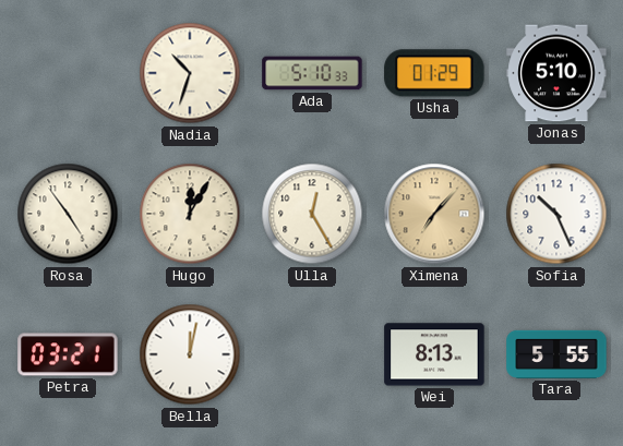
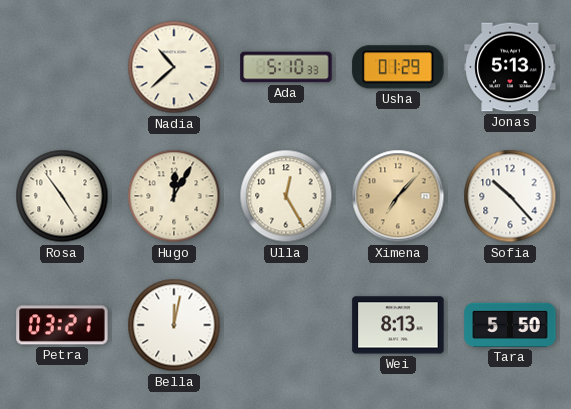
Nadia: 10:33 -> 10:38 (174, 67)
Jonas: 5:10 -> 5:13 (510, 67)
Sofia: 10:26 -> 10:23 (510, 196)
Tara: 5:55 -> 5:50 (510, 325)
